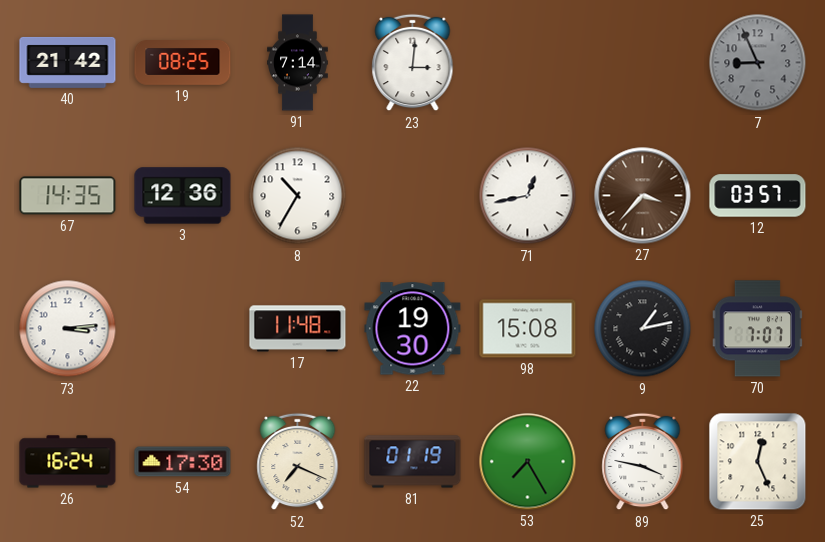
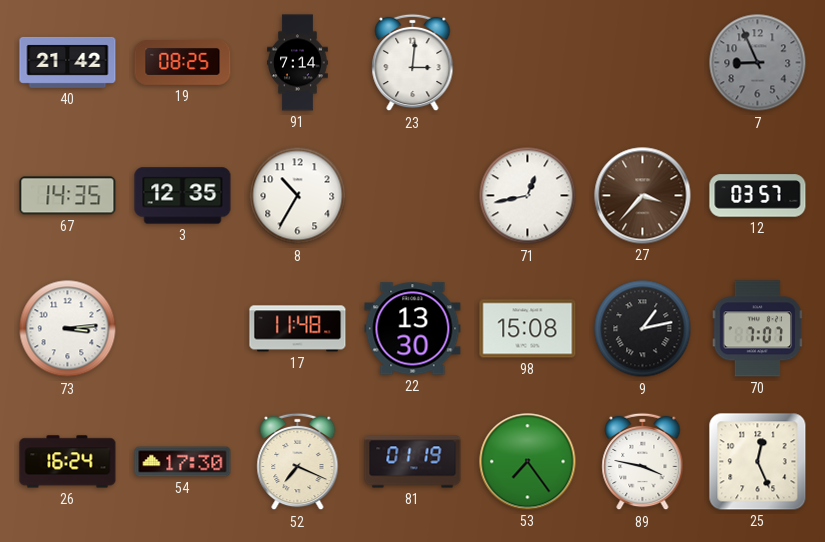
3: 12:36 -> 12:35 (183, 196)
22: 19:30 -> 13:30 (413, 329)
53: 7:25 -> 7:24 (528, 462)
